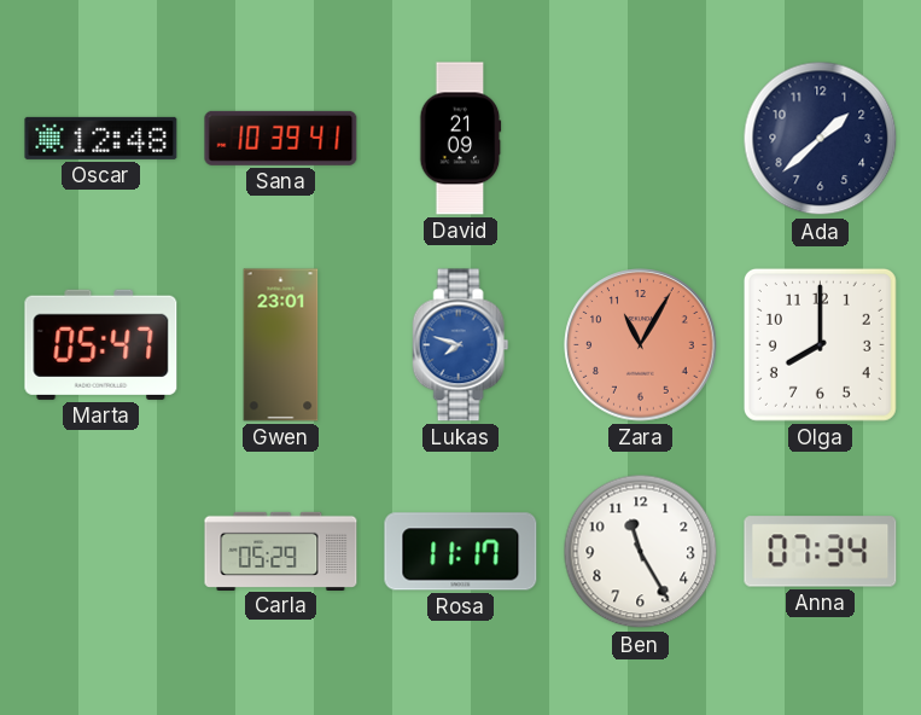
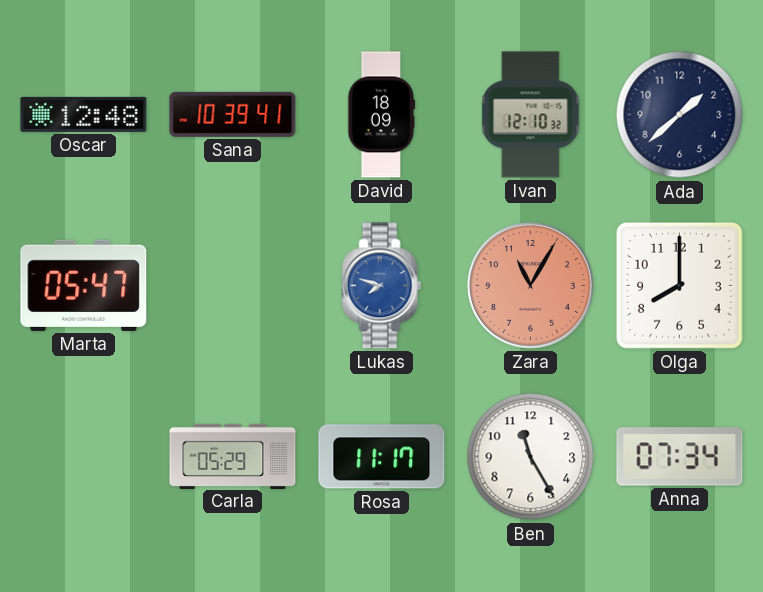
David: 21:09 -> 18:09 (382, 115)
Ivan: none -> 12:10 (531, 115)
Gwen: 23:01 -> none (281, 345)
